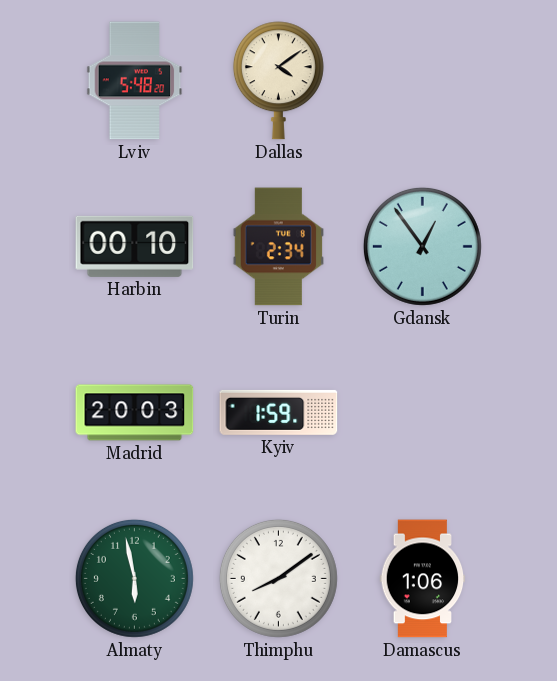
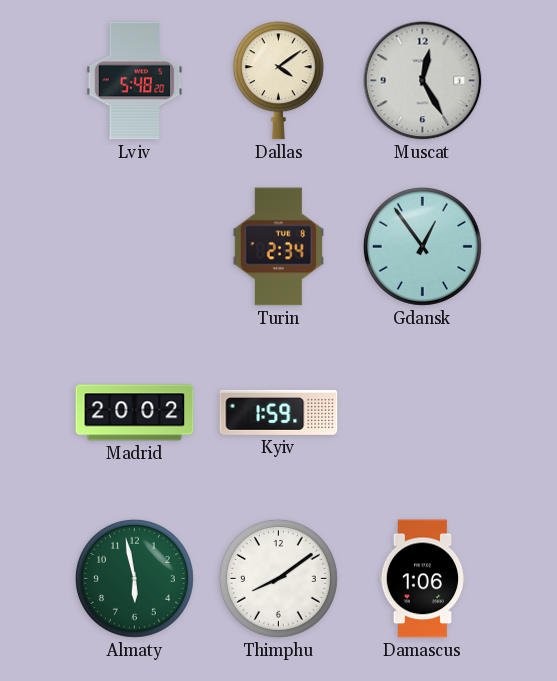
Muscat: none -> 12:25 (423, 81)
Harbin: 00:10 -> none (135, 246)
Madrid: 20:03 -> 20:02 (135, 413)
